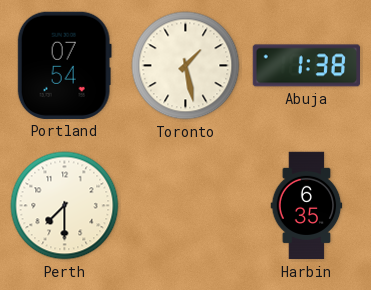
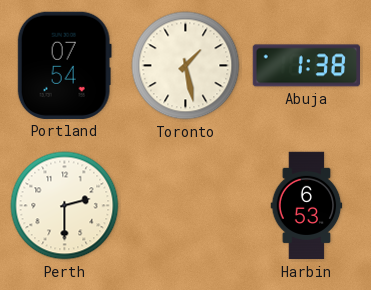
Perth: 7:30 -> 2:30 (65, 206)
Harbin: 6:35 -> 6:53 (307, 206)
